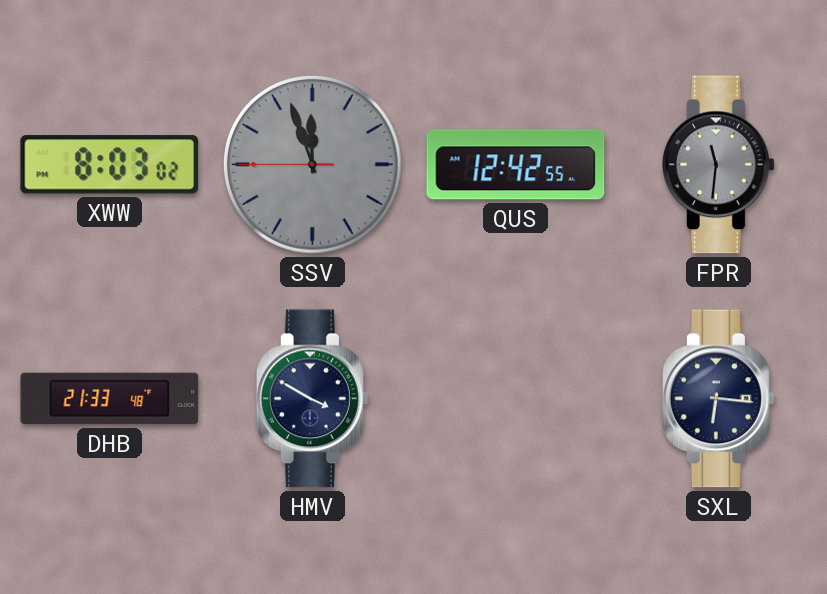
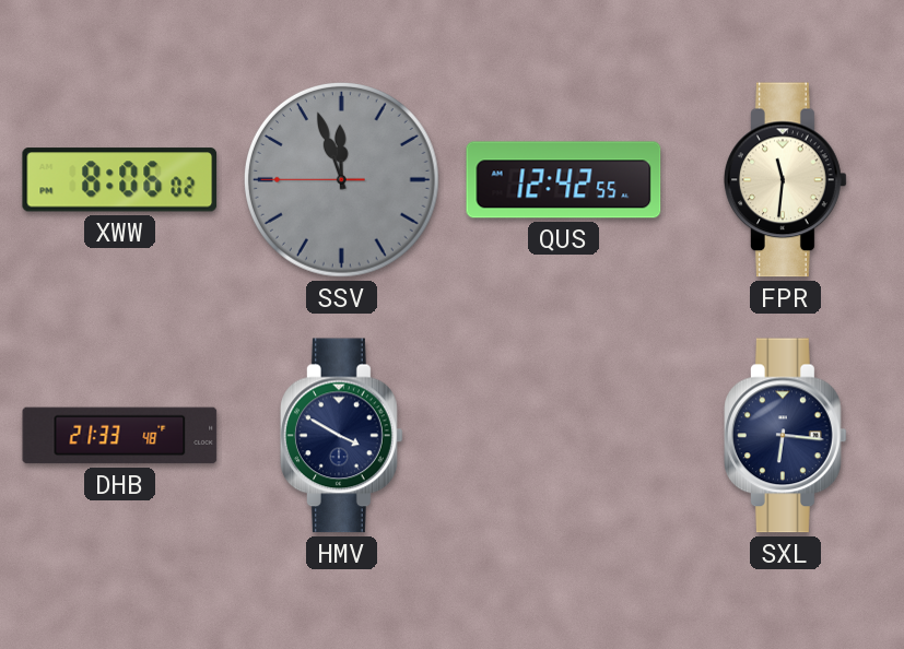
XWW: 8:03 -> 8:06 (120, 180)
FPR dial: grey -> cream (786, 180)
